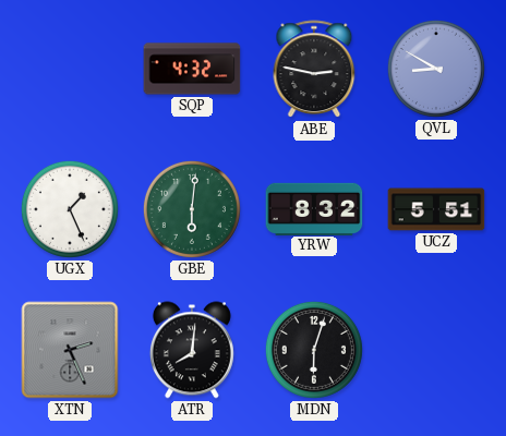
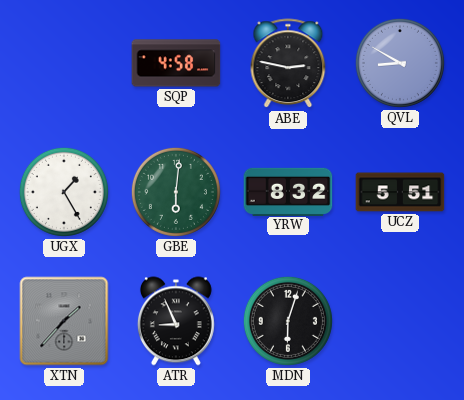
SQP: 4:32 -> 4:58 (176, 63)
UGX: 1:26 -> 1:25 (64, 192)
XTN: 2:26 -> 1:37 (64, 321)
ATR: 8:01 -> 8:56 (176, 321)
